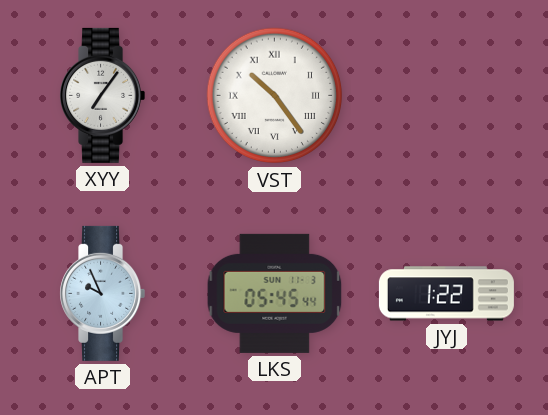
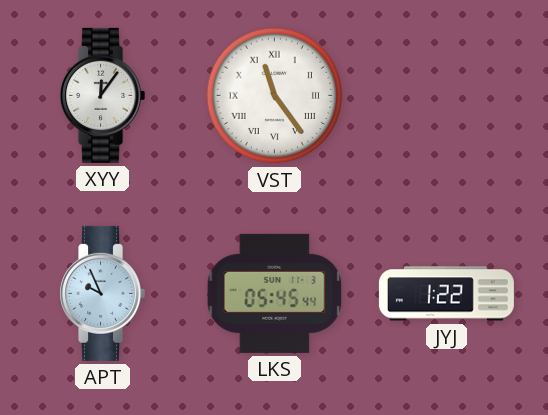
XYY: 7:06 -> 12:06 (102, 95)
VST: 10:24 -> 11:24 (275, 96)
